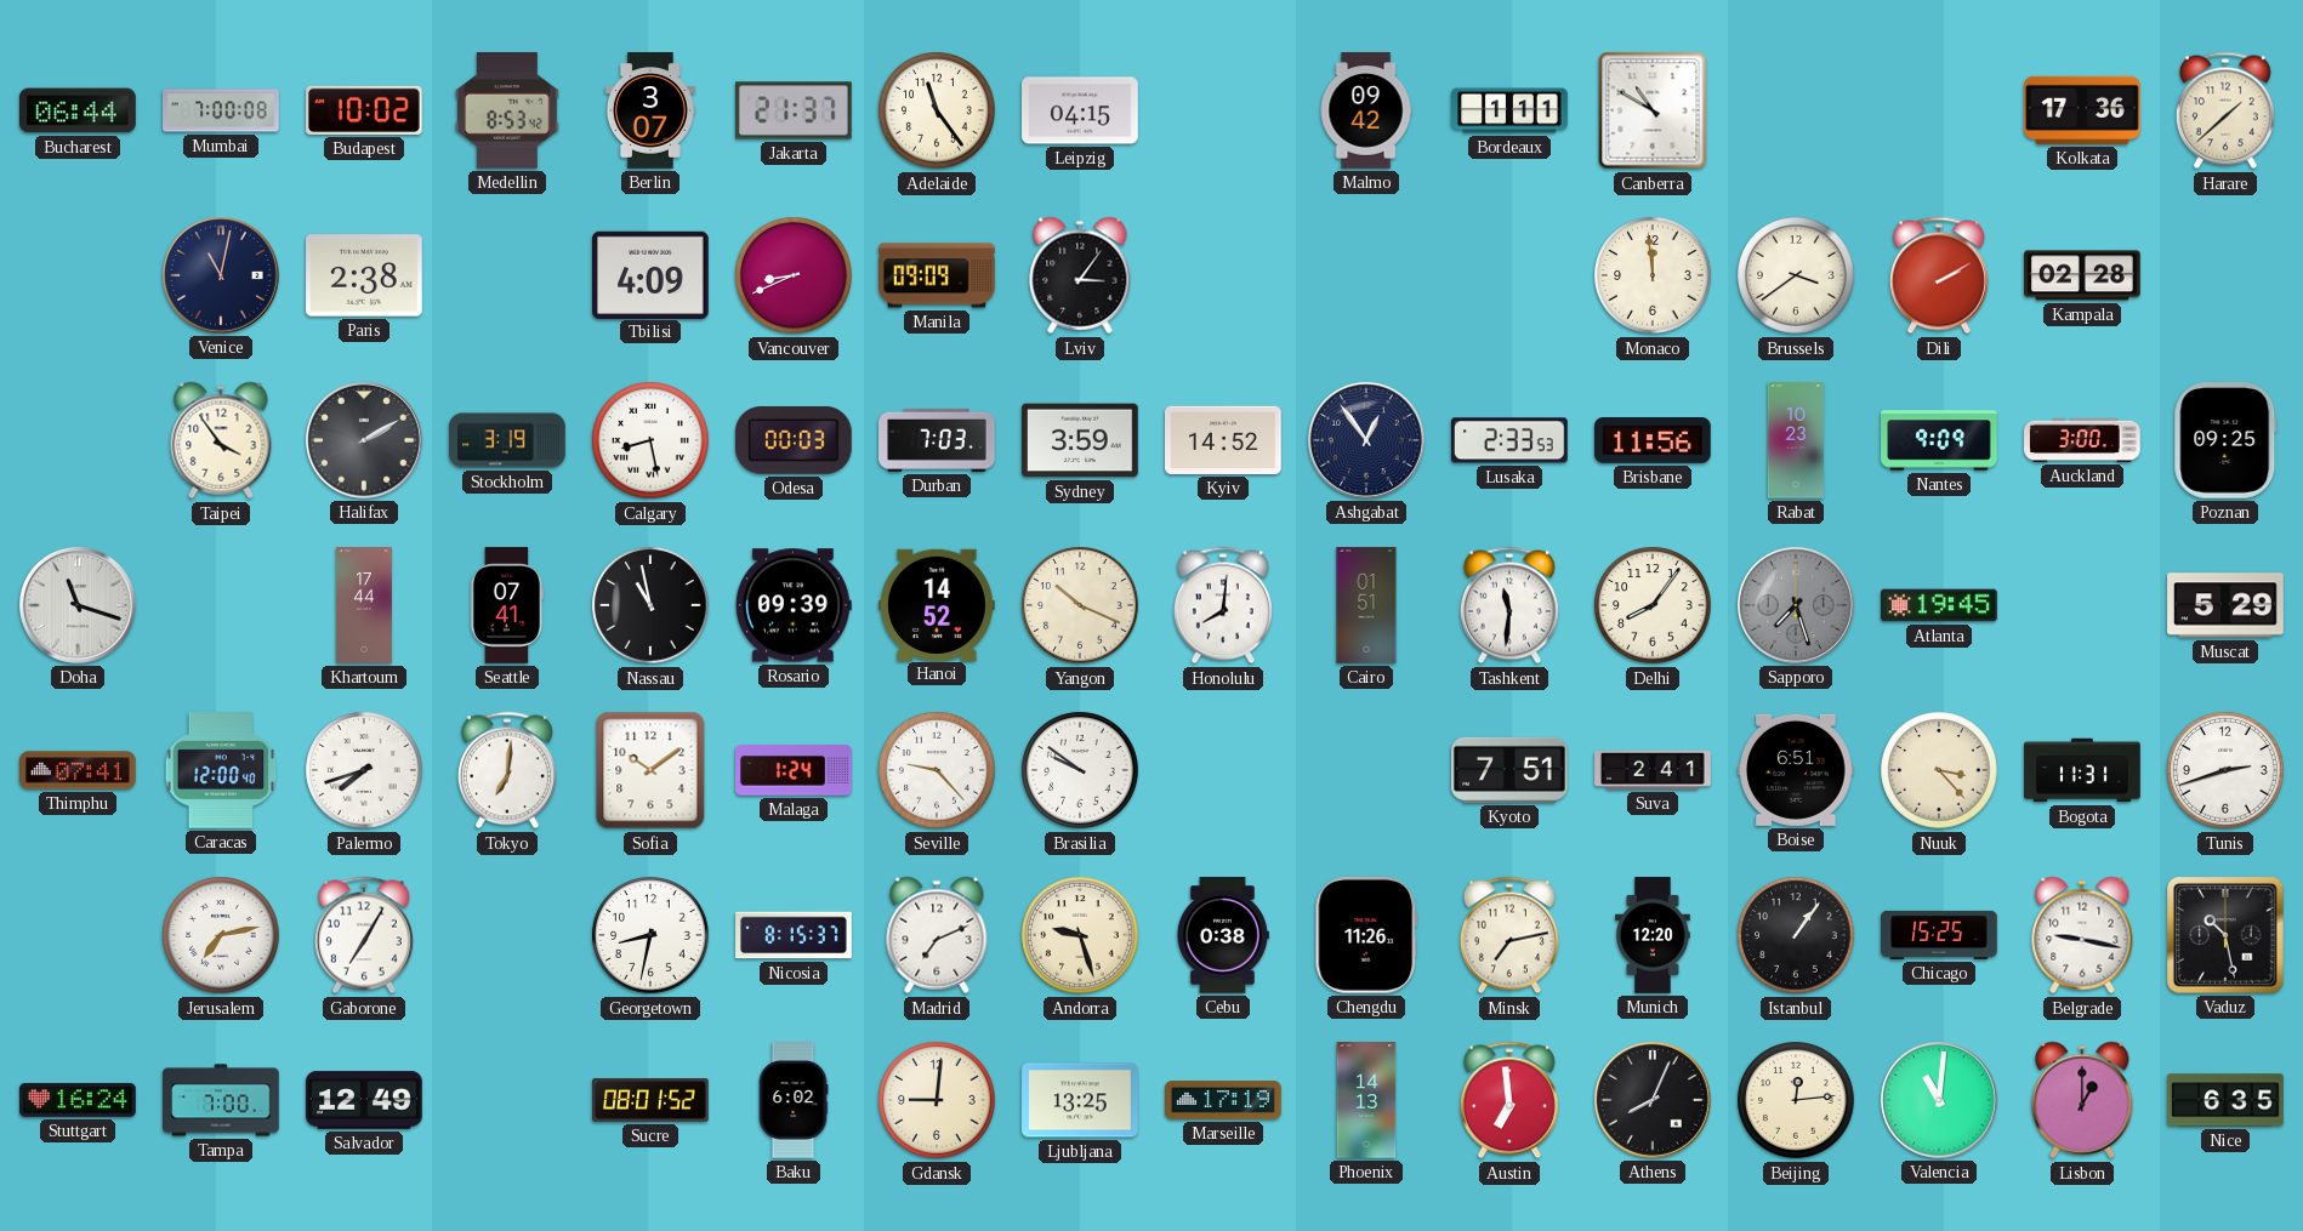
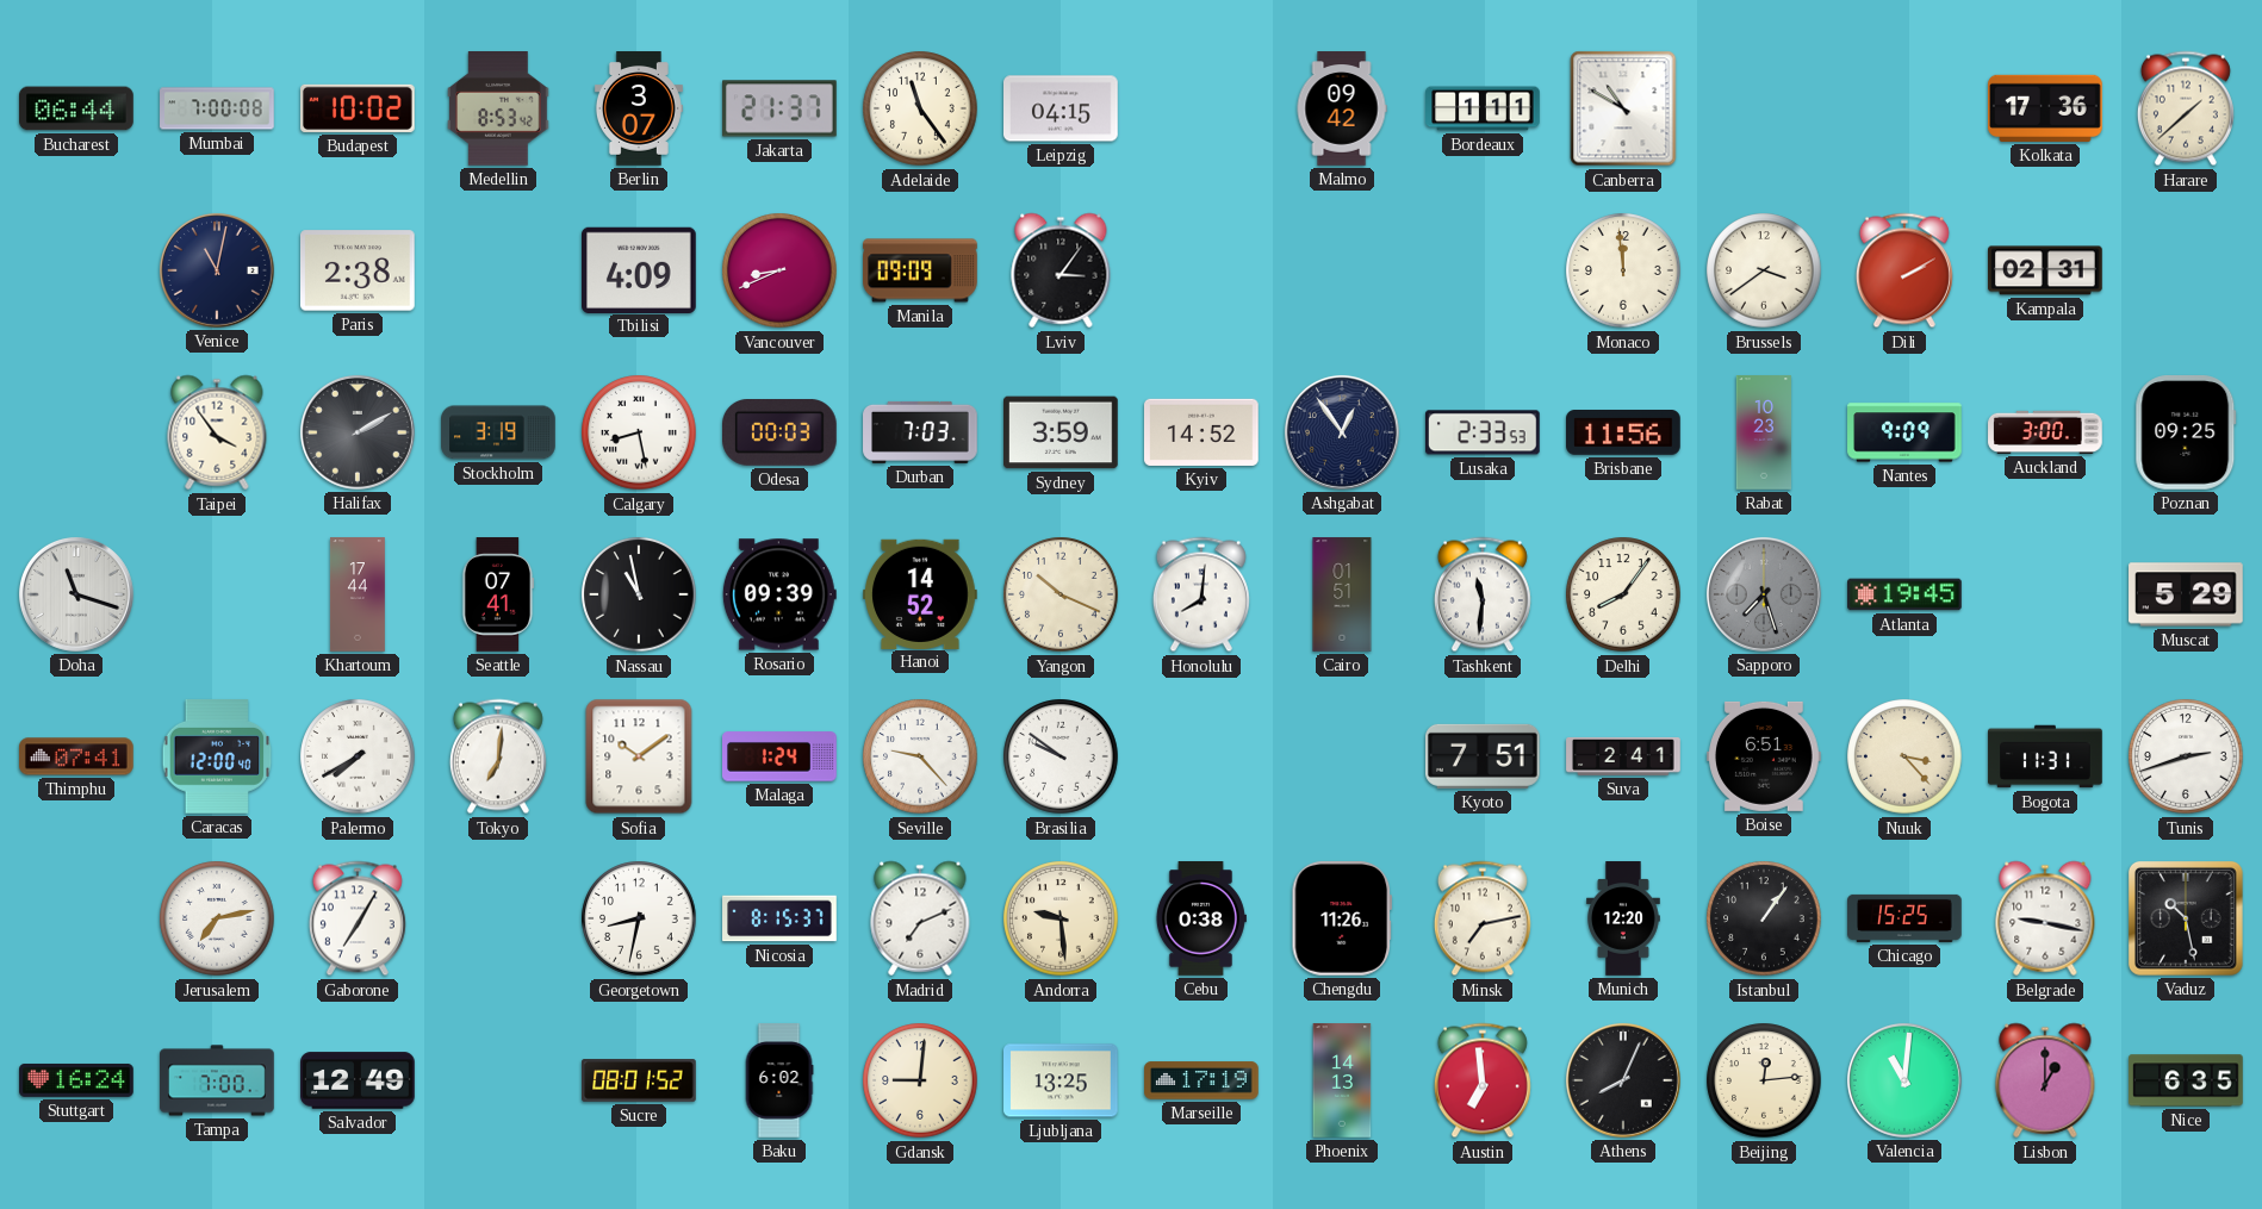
Kampala: 02:28 -> 02:31 (2046, 270)
Palermo: 7:42 -> 7:40 (358, 756)
Andorra: 9:27 -> 9:29 (1061, 918)
